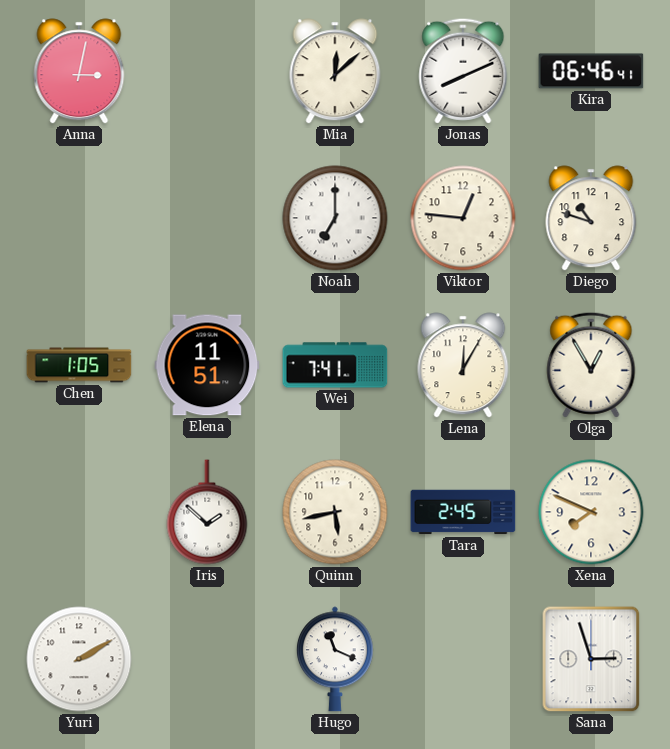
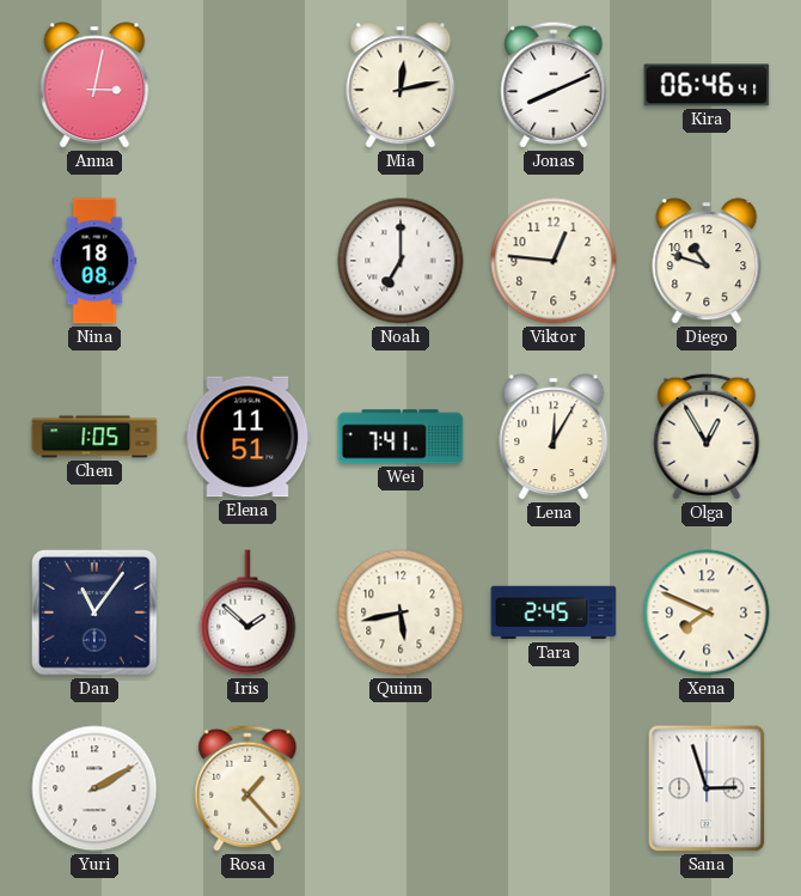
Mia: 12:08 -> 12:13 (400, 85)
Nina: none -> 18:08 (94, 261)
Dan: none -> 11:06 (96, 614)
Rosa: none -> 1:23 (247, 788)
Hugo: 11:19 -> none (335, 659)
